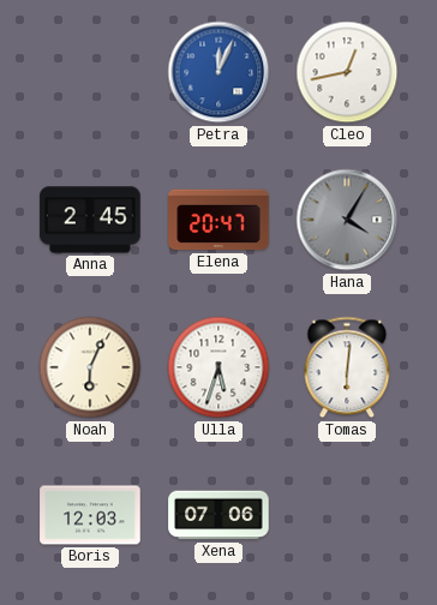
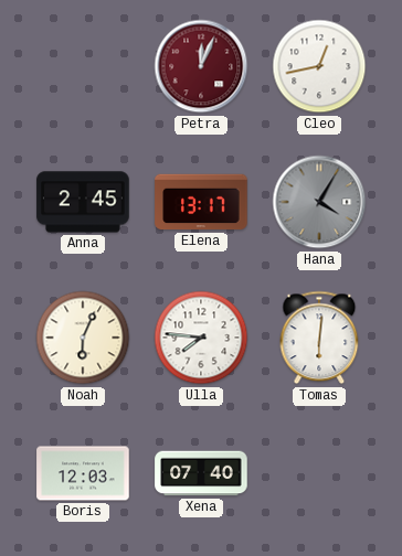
Petra dial: blue -> burgundy (201, 66)
Elena: 20:47 -> 13:17 (201, 202)
Ulla: 5:33 -> 7:46 (201, 338)
Xena: 07:06 -> 07:40 (201, 473)
